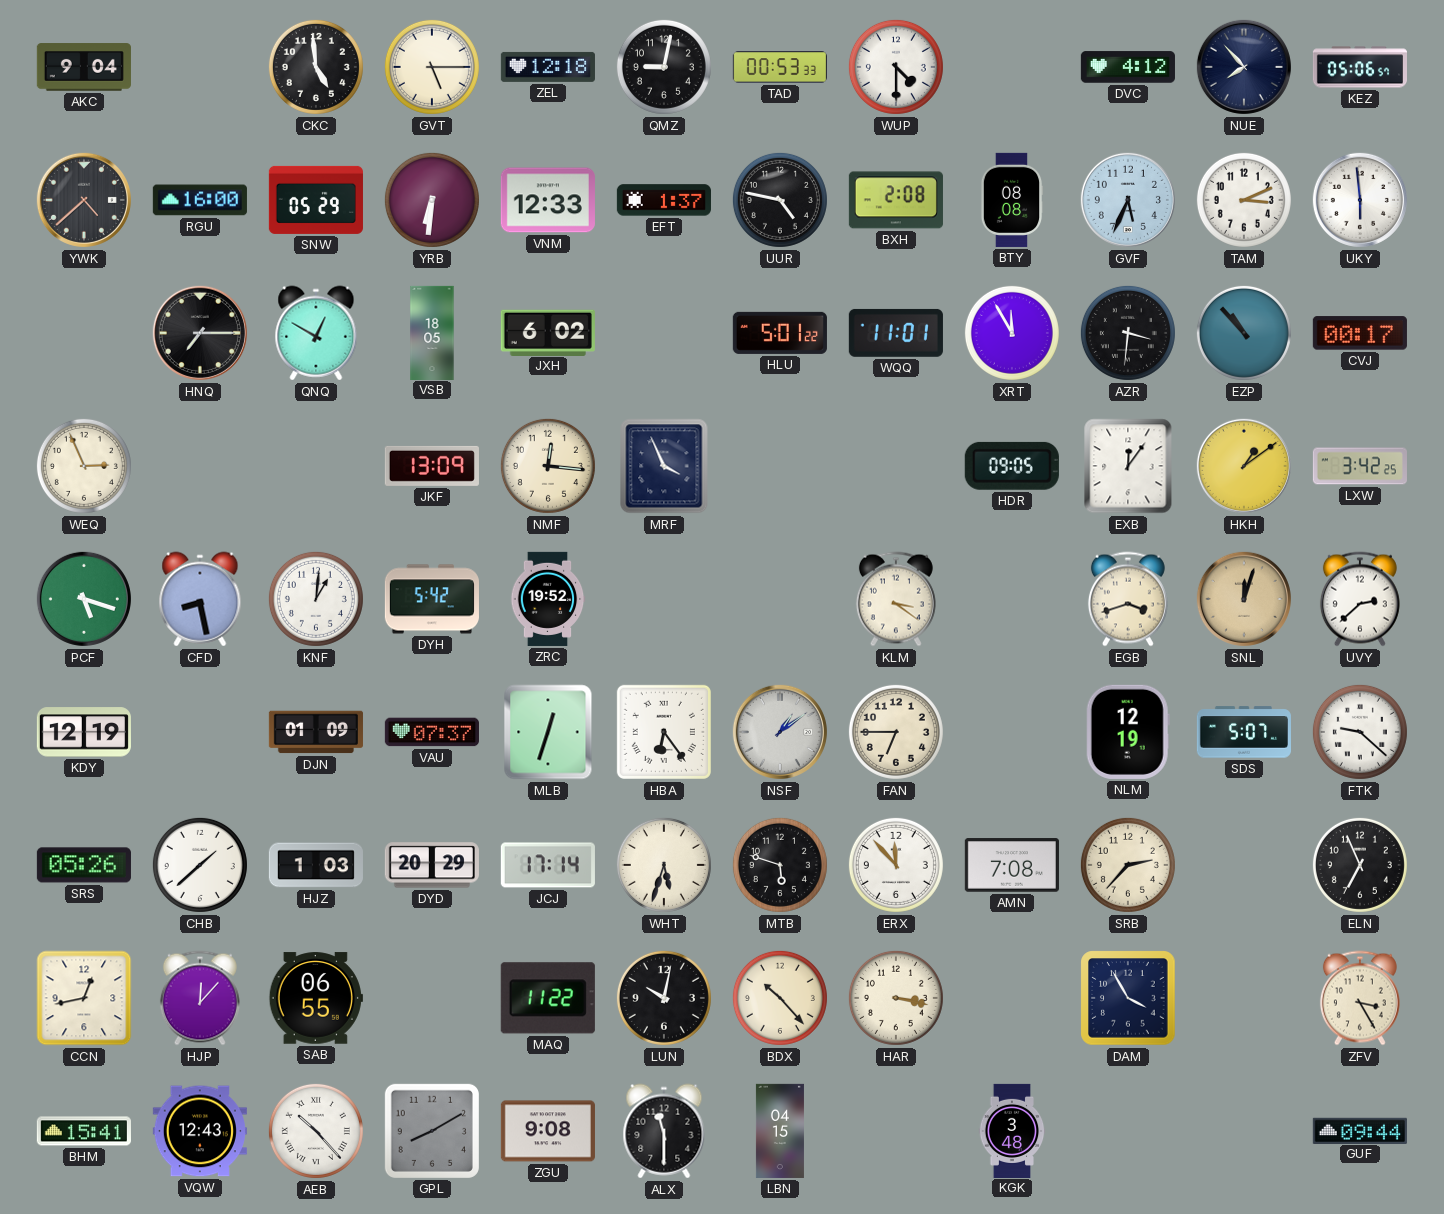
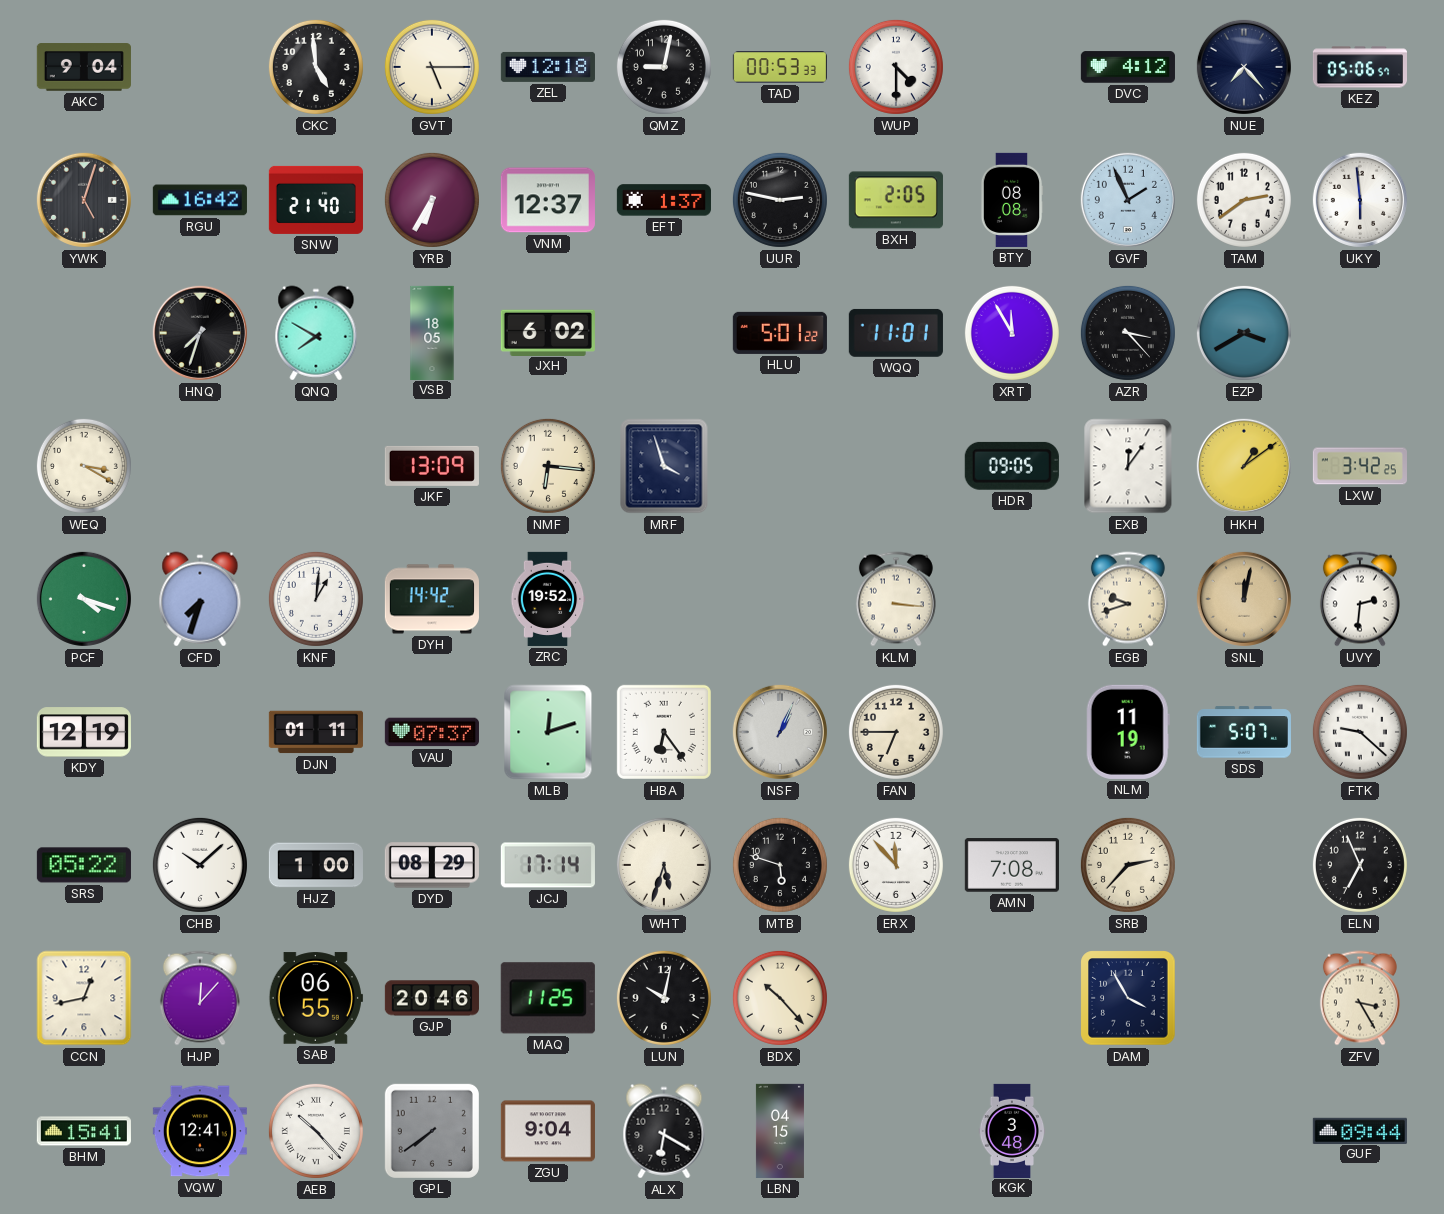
NUE: 7:53 -> 7:23 (1244, 67)
YWK: 4:38 -> 5:03 (84, 200)
RGU: 16:00 -> 16:42 (200, 200)
SNW: 05:29 -> 21:40 (316, 200)
YRB: 6:31 -> 6:35 (432, 200)
VNM: 12:33 -> 12:37 (548, 200)
UUR: 4:47 -> 2:47 (780, 200)
BXH: 2:08 -> 2:05 (896, 200)
GVF: 5:34 -> 1:56 (1128, 200)
TAM: 3:11 -> 2:39 (1244, 200)
HNQ: 7:15 -> 7:33 (200, 333)
QNQ: 12:50 -> 7:50 (316, 333)
AZR: 3:31 -> 3:23 (1128, 333)
EZP: 10:53 -> 3:40 (1244, 333)
CVJ: 00:17 -> none (1360, 333)
WEQ: 2:56 -> 3:20 (84, 466)
NMF: 12:16 -> 6:16 (548, 466)
MRF: 3:56 -> 3:57 (664, 466)
PCF: 5:18 -> 4:18 (84, 599)
CFD: 8:28 -> 7:33 (200, 599)
DYH: 5:42 -> 14:42 (432, 599)
KLM: 3:21 -> 3:16 (896, 599)
EGB: 3:42 -> 9:42 (1128, 599)
SNL: 12:03 -> 12:02 (1244, 599)
UVY: 2:38 -> 2:31 (1360, 599)
DJN: 01:09 -> 01:11 (316, 732)
MLB: 12:33 -> 12:12 (548, 732)
NSF: 1:09 -> 1:04 (780, 732)
NLM: 12:19 -> 11:19 (1128, 732)
SRS: 05:26 -> 05:22 (84, 865)
CHB: 1:38 -> 10:08 (200, 865)
HJZ: 1:03 -> 1:00 (316, 865)
DYD: 20:29 -> 08:29 (432, 865)
GJP: none -> 20:46 (432, 998)
MAQ: 11:22 -> 11:25 (548, 998)
HAR: 3:17 -> none (896, 998)
VQW: 12:43 -> 12:41 (200, 1131)
GPL: 8:10 -> 7:39 (432, 1131)
ZGU: 9:08 -> 9:04 (548, 1131)
ALX: 11:30 -> 6:20 (664, 1131)
